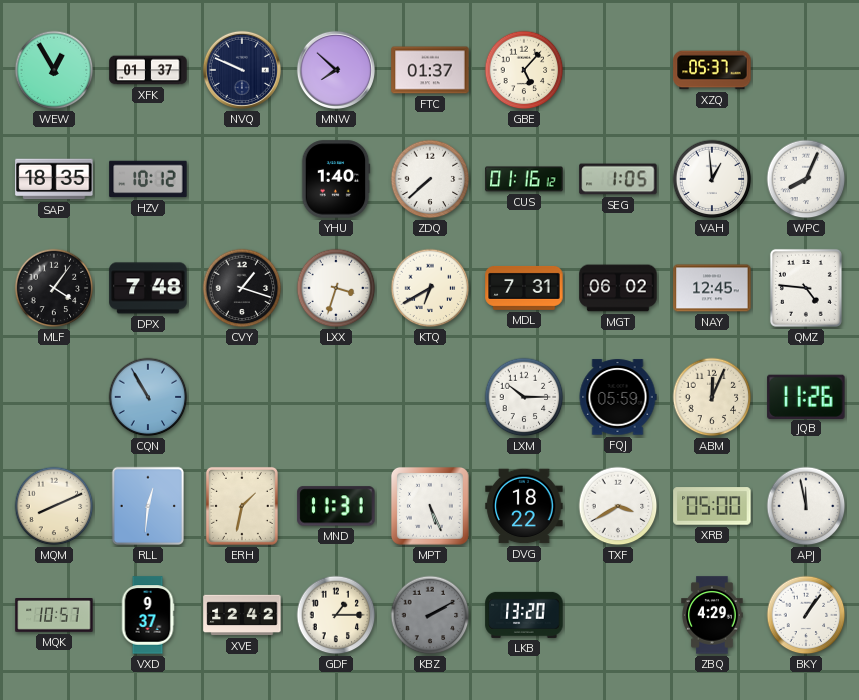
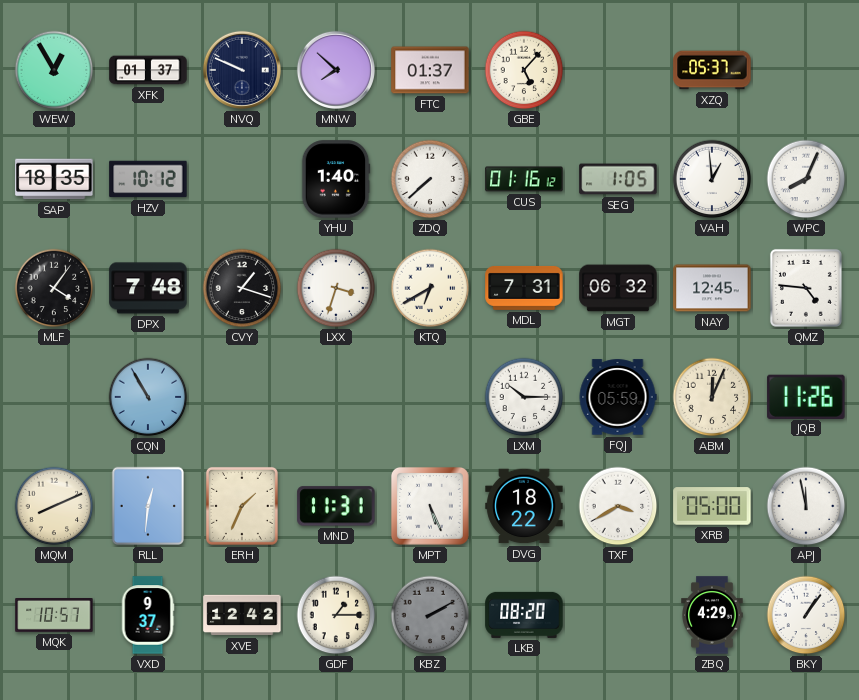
MGT: 06:02 -> 06:32 (618, 288)
ERH: 1:32 -> 1:34 (242, 506)
LKB: 13:20 -> 08:20 (524, 615)
